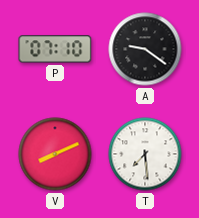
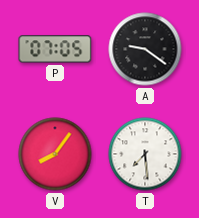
P: 07:10 -> 07:05 (55, 49)
V: 8:11 -> 8:06 (55, 154)
